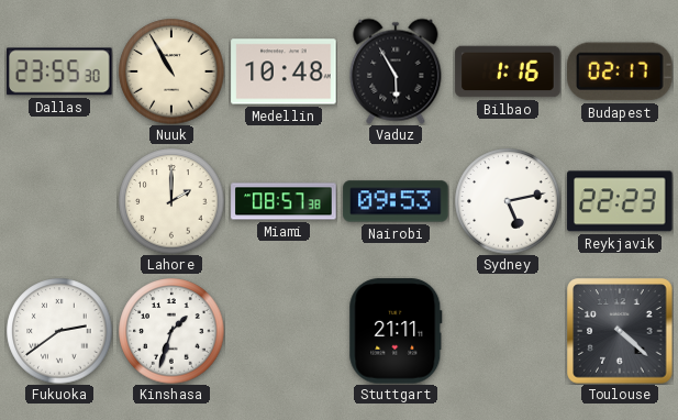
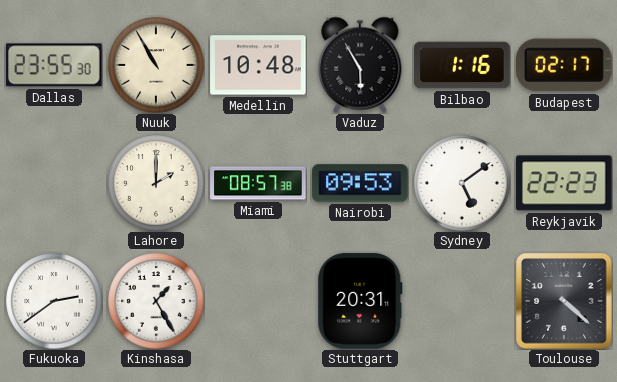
Sydney: 5:13 -> 5:09 (462, 183)
Kinshasa: 1:33 -> 1:25 (156, 301)
Stuttgart: 21:11 -> 20:31 (360, 301)
